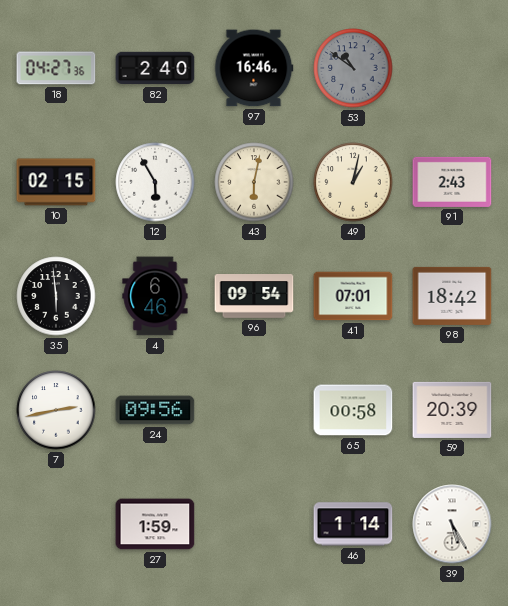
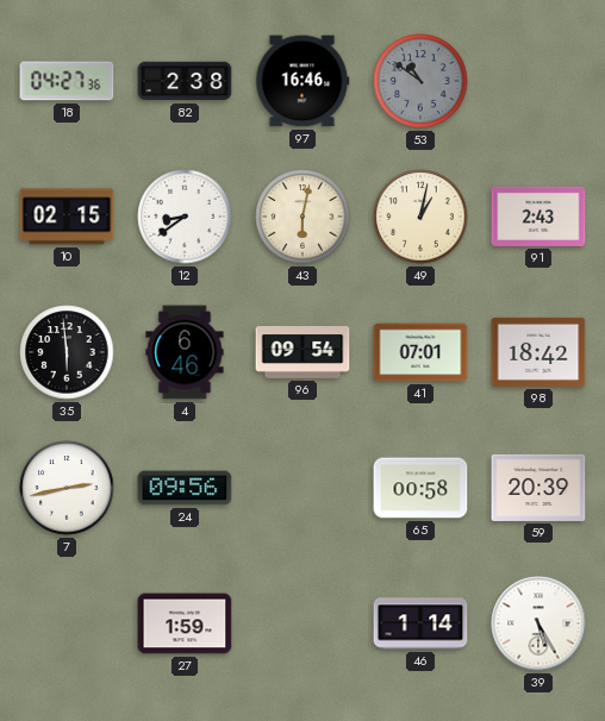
82: 2:40 -> 2:38 (185, 81)
12: 5:55 -> 8:39 (185, 217)
